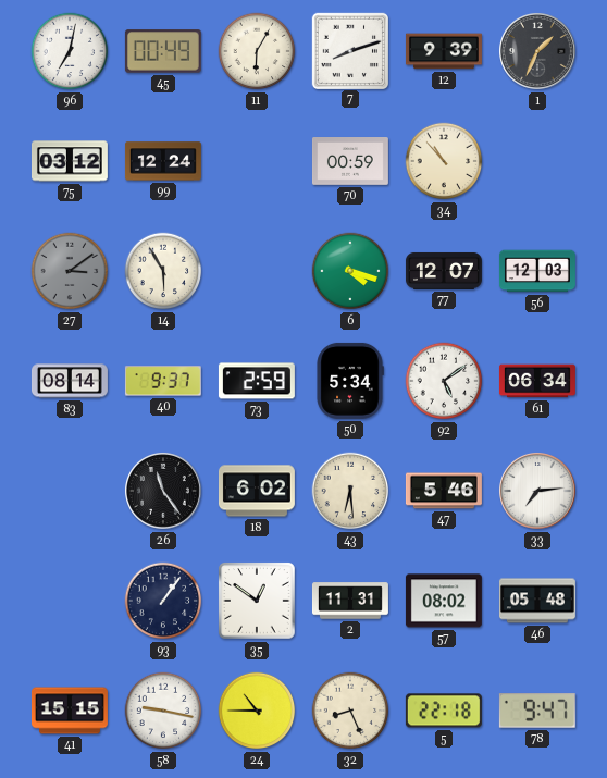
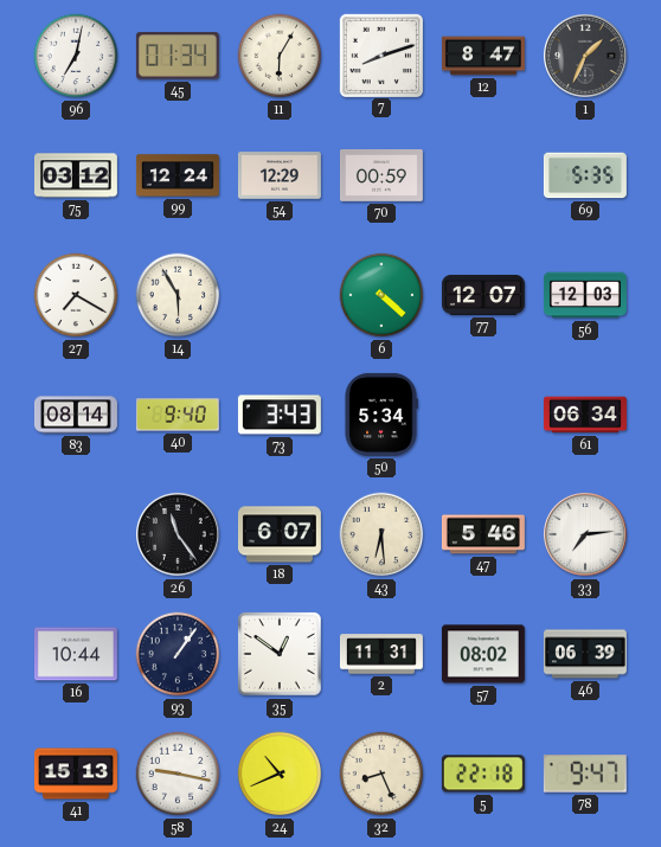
45: 00:49 -> 01:34 (178, 56)
12: 9:39 -> 8:47 (483, 56)
54: none -> 12:29 (280, 175)
34: 10:53 -> none (444, 161)
69: none -> 5:35 (585, 175)
27: 3:09 -> 7:20 (76, 295)
27 dial: grey -> white (76, 295)
6: 4:18 -> 4:22 (381, 295)
40: 9:37 -> 9:40 (178, 415)
73: 2:59 -> 3:43 (280, 415)
92: 5:09 -> none (444, 381)
18: 6:02 -> 6:07 (280, 534)
16: none -> 10:44 (76, 654)
46: 05:48 -> 06:39 (585, 654)
41: 15:15 -> 15:13 (76, 774)
24: 10:45 -> 10:41 (280, 774)
